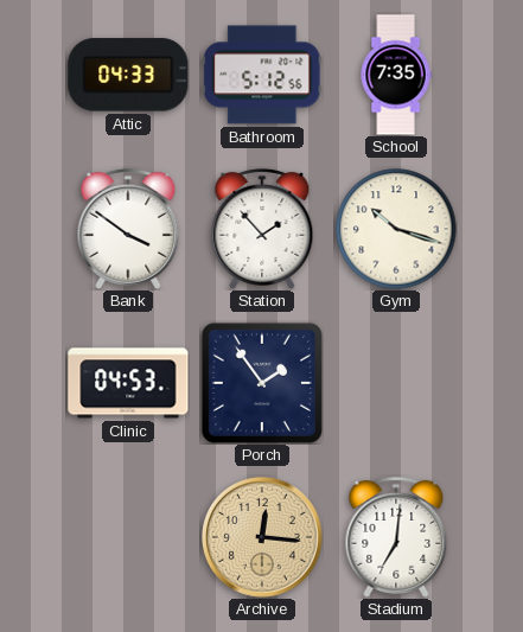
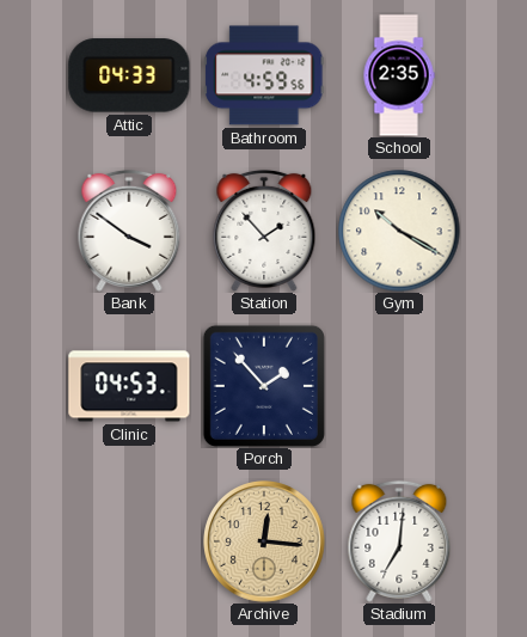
Bathroom: 5:12 -> 4:59 (264, 75)
School: 7:35 -> 2:35 (399, 75)
Gym: 10:18 -> 10:20 (399, 231)
Porch: 1:54 -> 1:53 (264, 386)
